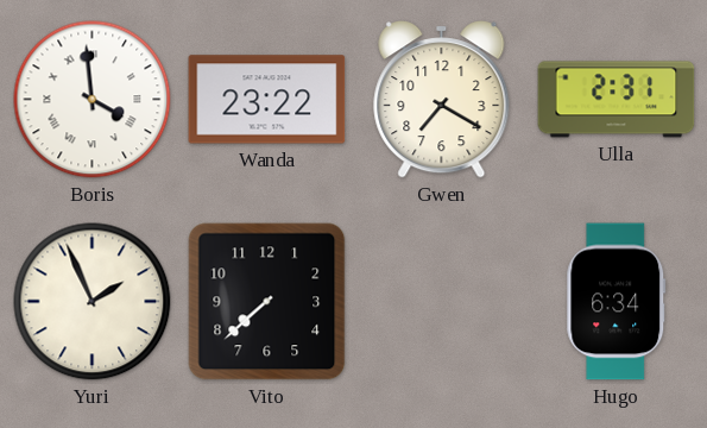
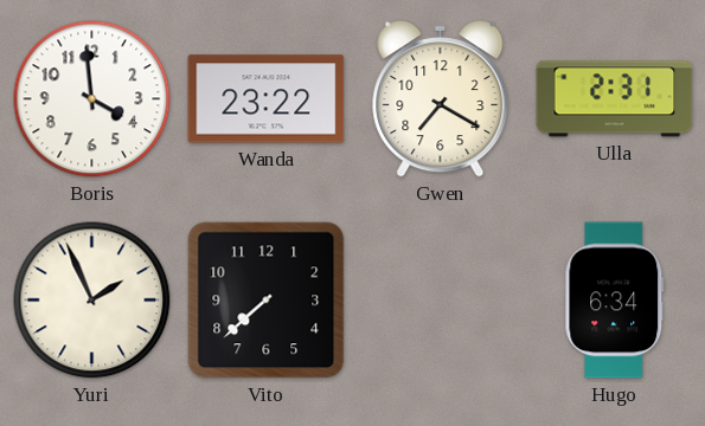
Boris numerals: Roman -> Arabic (92, 99)
